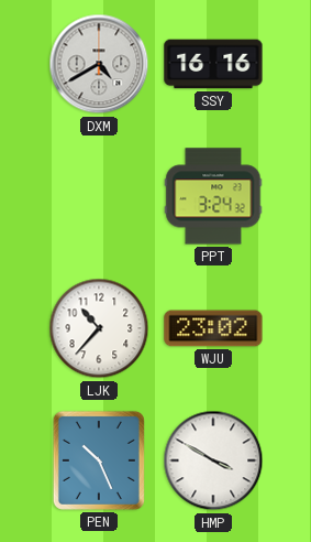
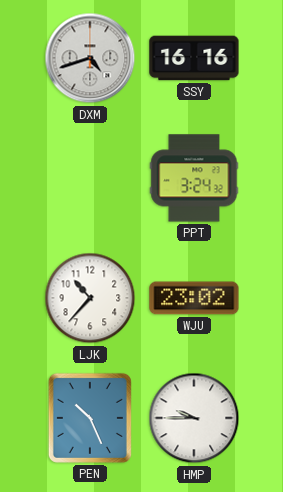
DXM: 4:40 -> 4:42 (90, 58)
HMP: 3:50 -> 9:45 (194, 418)
